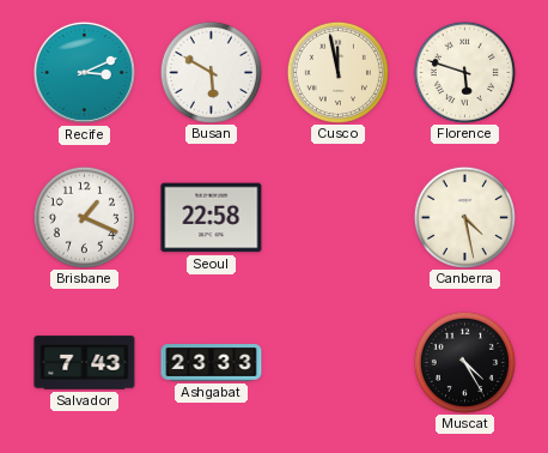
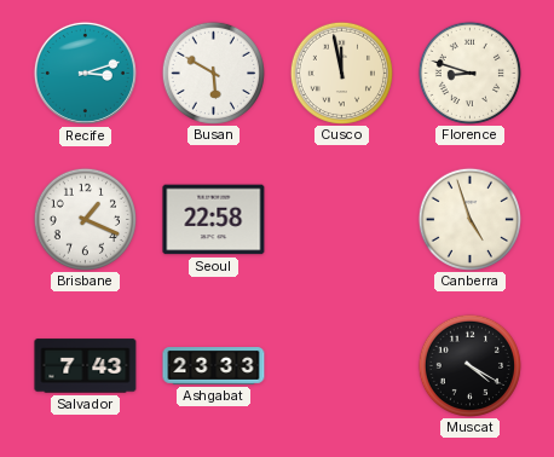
Recife: 3:11 -> 3:12 (85, 73)
Florence: 5:48 -> 8:48 (469, 73)
Canberra: 4:28 -> 4:57 (469, 219)
Muscat: 4:25 -> 4:20 (469, 365)
